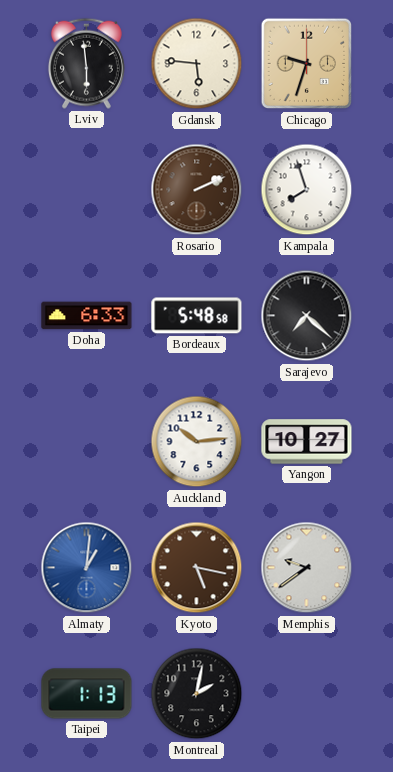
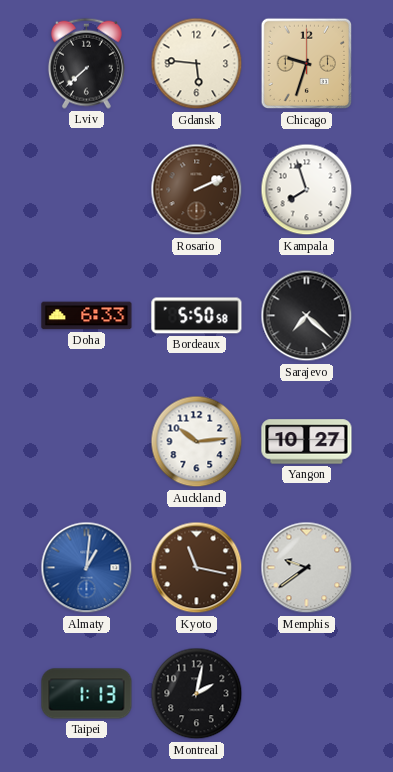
Lviv: 5:59 -> 7:38 (86, 63)
Bordeaux: 5:48 -> 5:50 (197, 316)
Kyoto: 5:17 -> 11:17 (197, 568)
